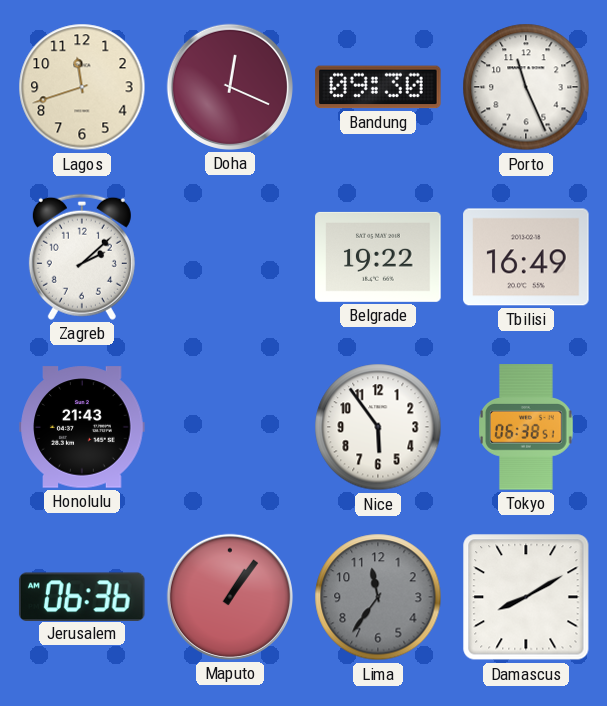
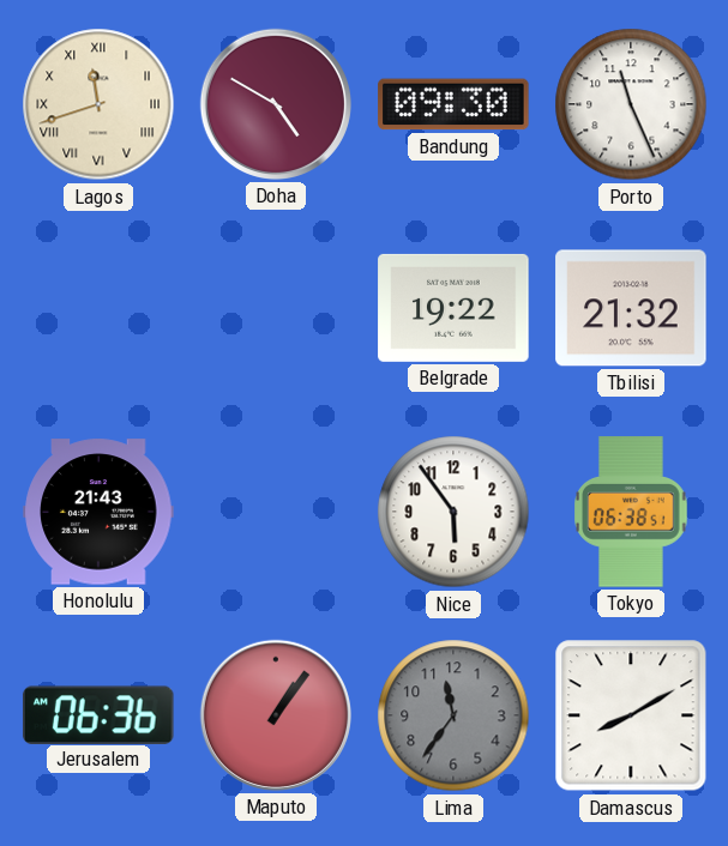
Lagos numerals: Arabic -> Roman (98, 104)
Doha: 12:19 -> 4:50 (276, 104)
Zagreb: 2:08 -> none (82, 257)
Tbilisi: 16:49 -> 21:32 (631, 308)
